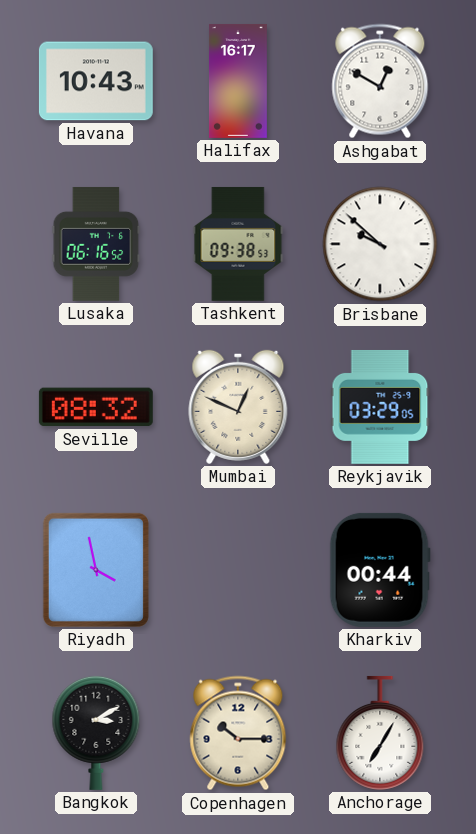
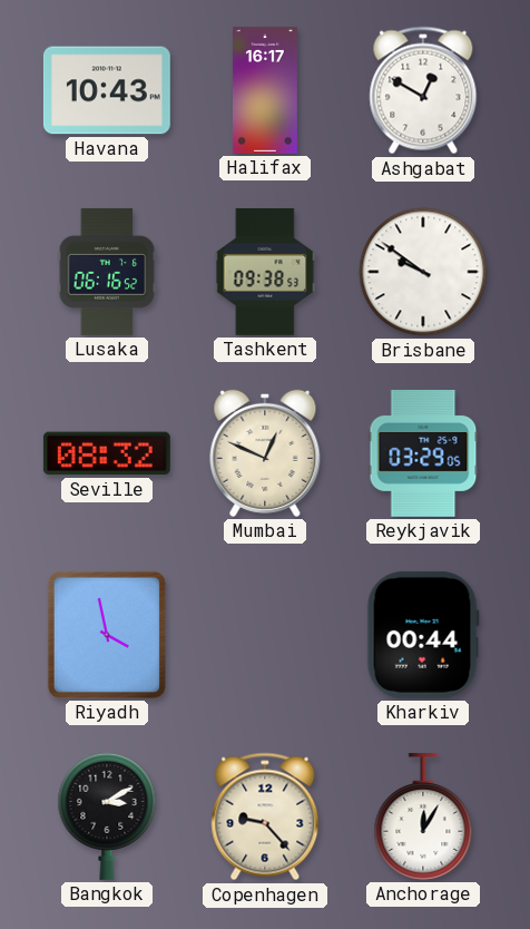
Brisbane: 9:52 -> 9:51 (423, 272)
Copenhagen: 10:15 -> 9:23 (265, 816)
Anchorage: 7:05 -> 12:05 (423, 816)
